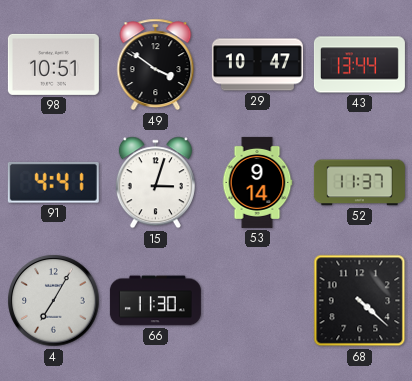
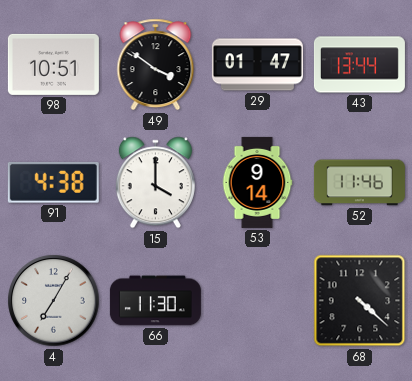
29: 10:47 -> 01:47 (257, 65)
91: 4:41 -> 4:38 (53, 182)
15: 3:03 -> 4:00 (155, 183)
52: 11:37 -> 11:46 (359, 183)
